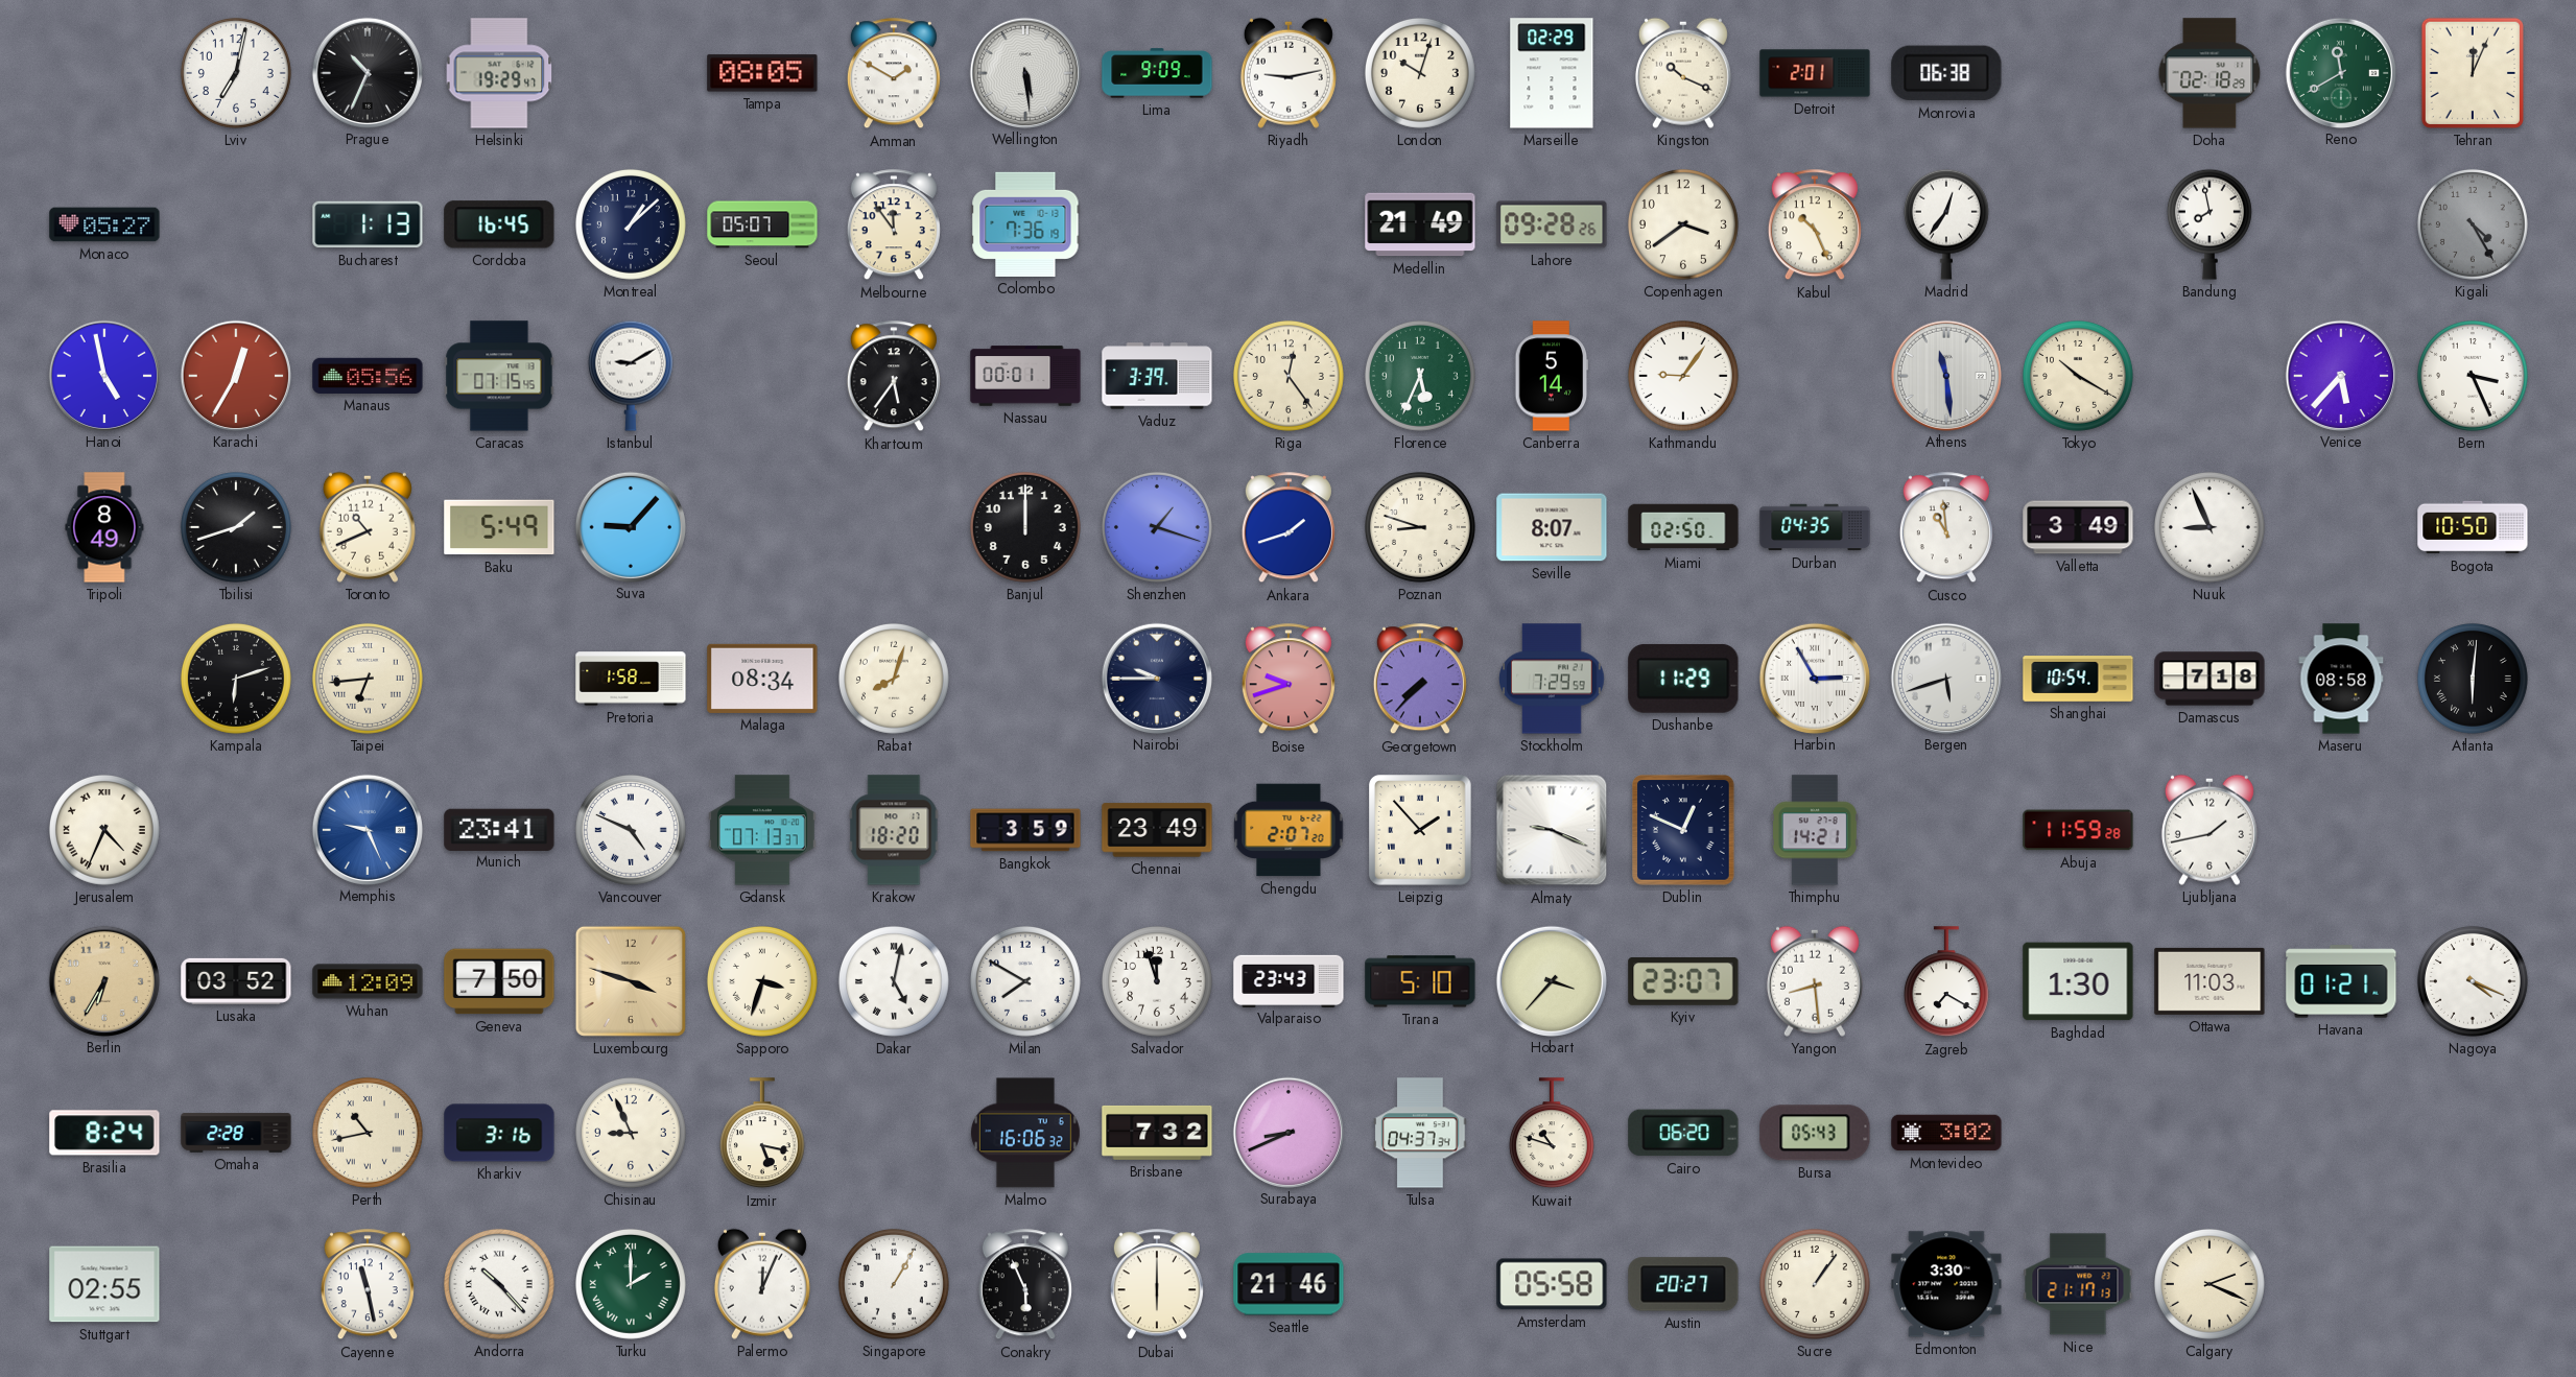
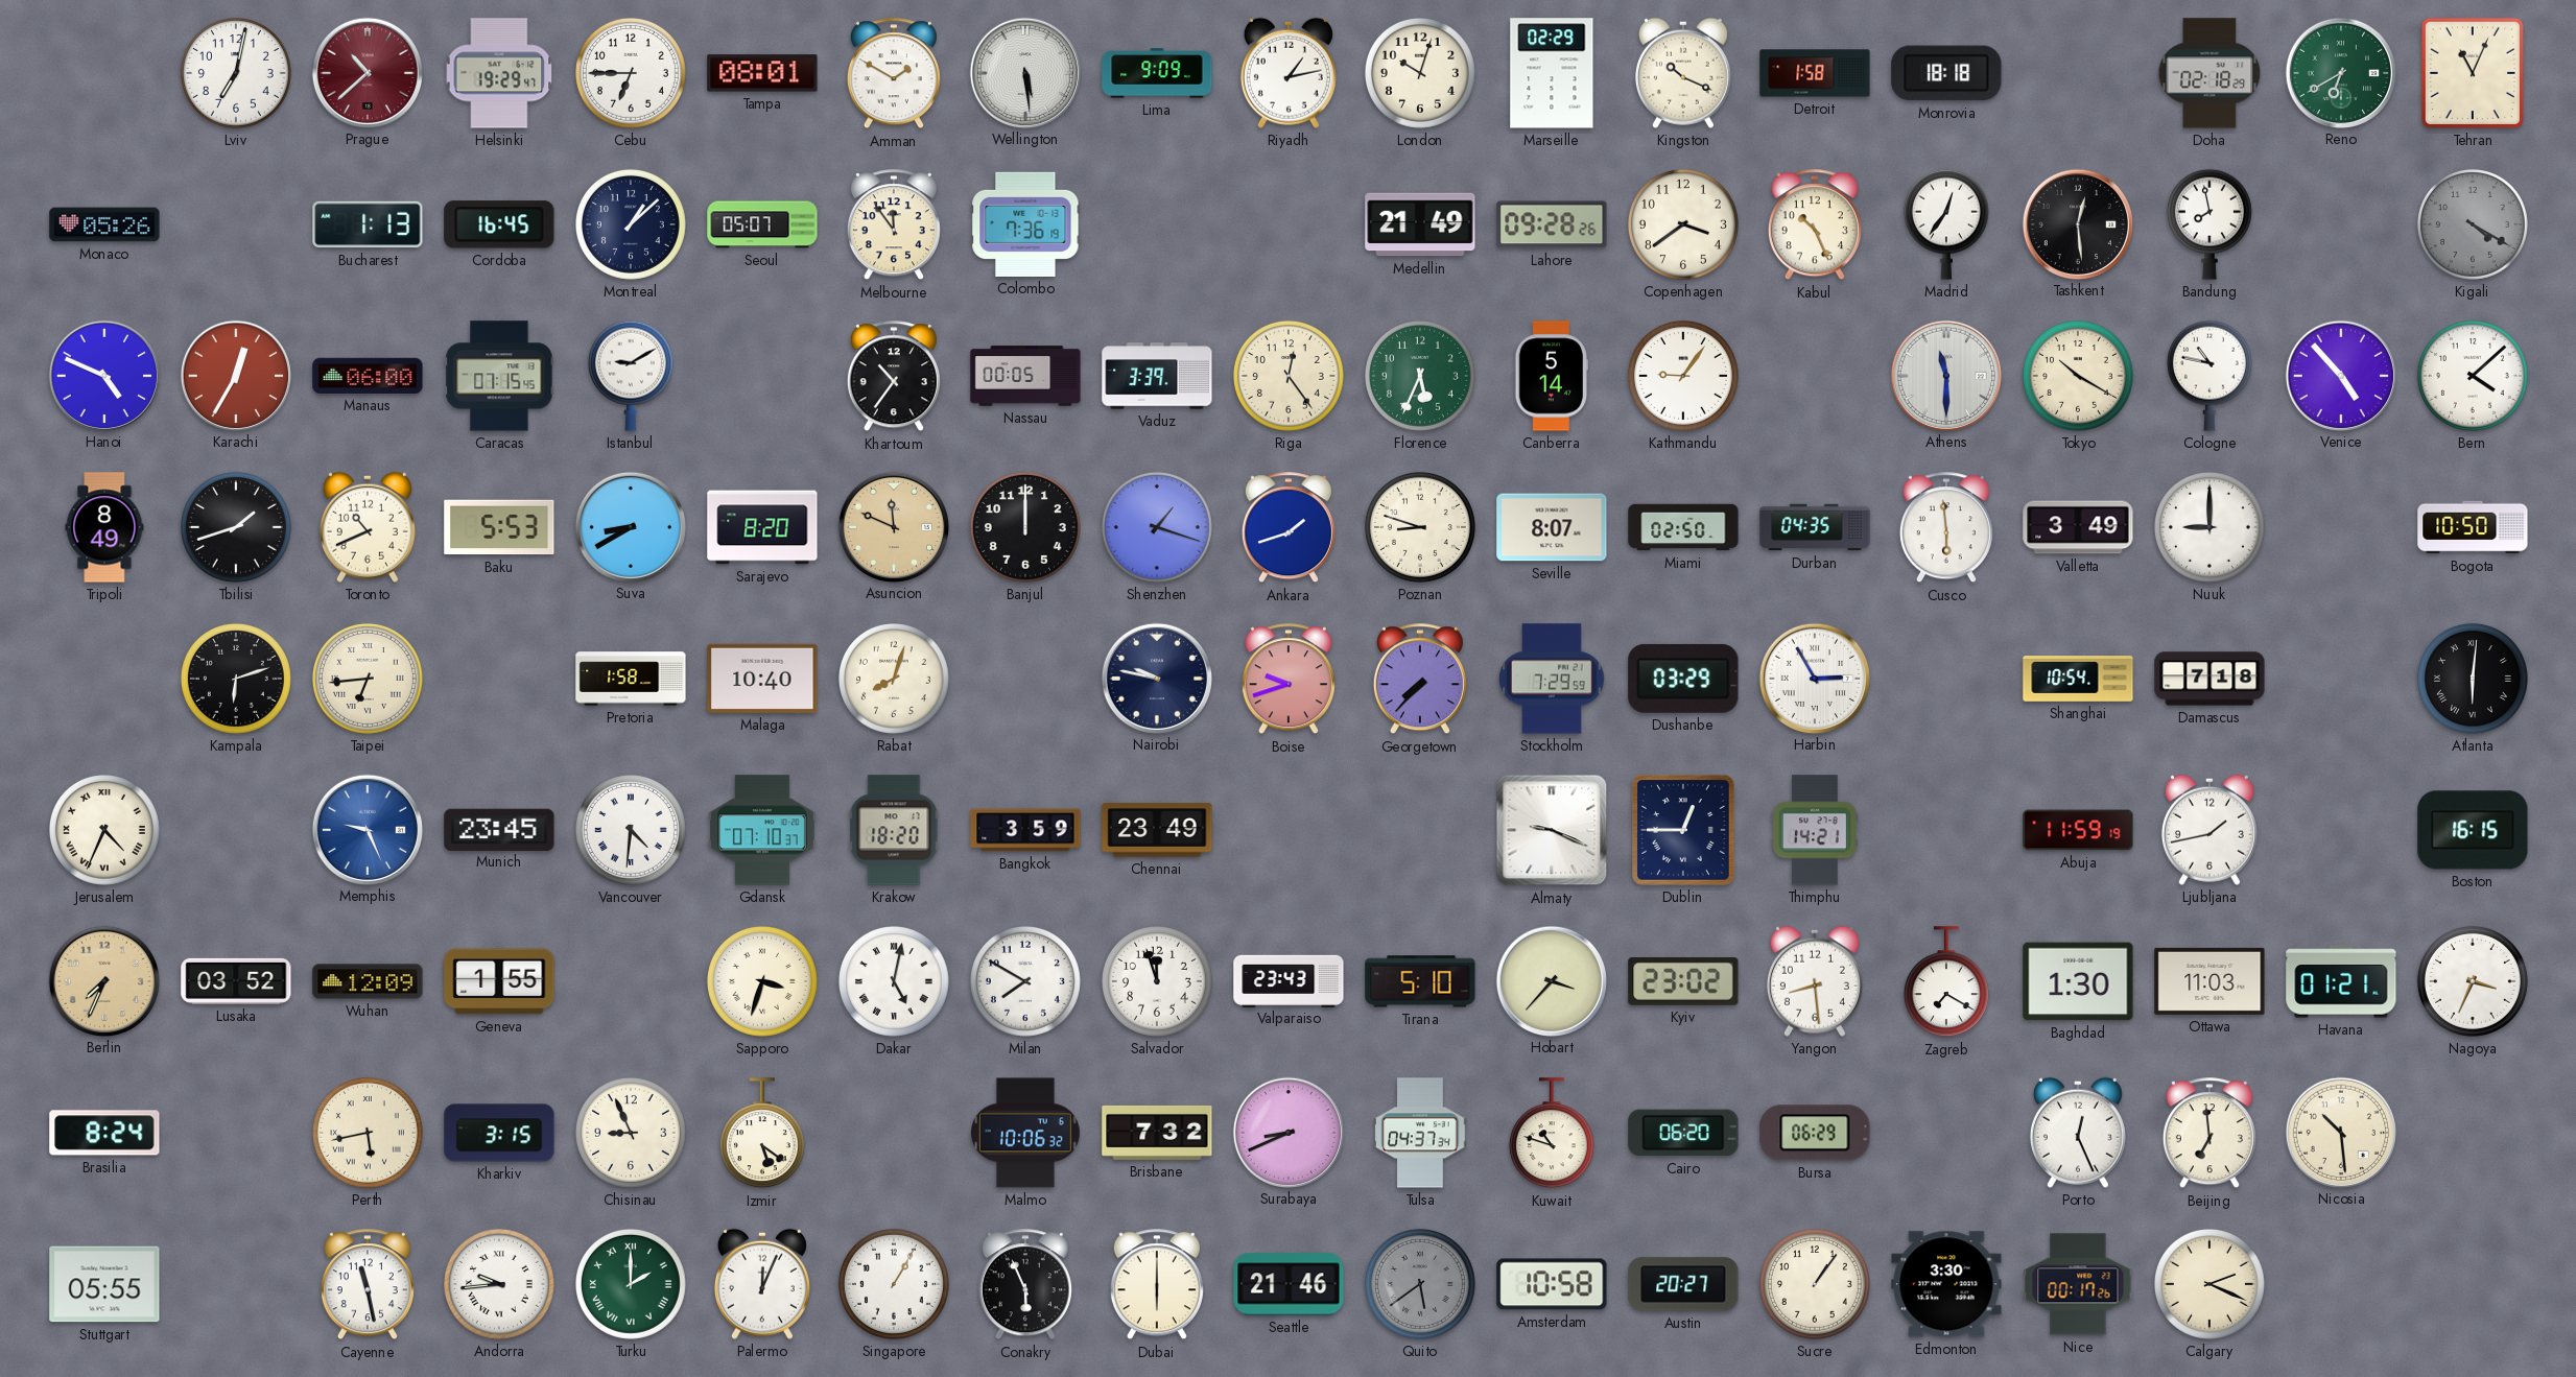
Prague: 10:34 -> 10:38 (367, 72)
Prague dial: black -> burgundy (367, 72)
Cebu: none -> 6:45 (631, 73)
Tampa: 08:05 -> 08:01 (762, 73)
Riyadh: 9:13 -> 1:13 (1289, 73)
Detroit: 2:01 -> 1:58 (1815, 73)
Monrovia: 06:38 -> 18:18 (1946, 73)
Reno: 11:40 -> 6:40 (2340, 72)
Tehran: 12:04 -> 11:04 (2473, 73)
Monaco: 05:27 -> 05:26 (104, 224)
Tashkent: none -> 12:29 (2077, 223)
Kigali: 4:25 -> 4:20 (2473, 224)
Hanoi: 4:58 -> 4:49 (103, 375)
Manaus: 05:56 -> 06:00 (368, 376)
Khartoum: 5:36 -> 10:36 (894, 377)
Nassau: 00:01 -> 00:05 (1025, 376)
Athens: 11:29 -> 11:30 (1945, 375)
Cologne: none -> 10:47 (2209, 376)
Venice: 5:37 -> 4:53 (2340, 375)
Bern: 3:26 -> 4:08 (2473, 376)
Baku: 5:49 -> 5:53 (499, 527)
Suva: 9:07 -> 8:40 (630, 526)
Sarajevo: none -> 8:20 (762, 527)
Asuncion: none -> 11:49 (893, 526)
Cusco: 10:59 -> 5:59 (1946, 528)
Nuuk: 8:56 -> 9:00 (2209, 527)
Malaga: 08:34 -> 10:40 (762, 679)
Nairobi: 9:45 -> 9:47 (1156, 678)
Dushanbe: 11:29 -> 03:29 (1683, 679)
Bergen: 5:42 -> none (1945, 678)
Maseru: 08:58 -> none (2341, 679)
Munich: 23:41 -> 23:45 (499, 829)
Vancouver: 4:49 -> 4:31 (631, 830)
Gdansk: 07:13 -> 07:10 (763, 830)
Chengdu: 2:07 -> none (1289, 830)
Leipzig: 1:53 -> none (1420, 830)
Dublin: 12:49 -> 12:45 (1683, 830)
Abuja: 11:59:28 -> 11:59:19 (2078, 830)
Boston: none -> 16:15 (2473, 830)
Berlin: 6:35 -> 7:34 (103, 980)
Geneva: 7:50 -> 1:55 (499, 981)
Luxembourg: 3:48 -> none (631, 981)
Kyiv: 23:07 -> 23:02 (1683, 982)
Nagoya: 4:19 -> 3:34 (2473, 981)
Omaha: 2:28 -> none (236, 1133)
Perth: 10:43 -> 5:43 (368, 1133)
Kharkiv: 3:16 -> 3:15 (499, 1133)
Izmir: 5:17 -> 5:21 (762, 1134)
Malmo: 16:06 -> 10:06 (1025, 1133)
Bursa: 05:43 -> 06:29 (1815, 1133)
Montevideo: 3:02 -> none (1946, 1133)
Porto: none -> 12:26 (2078, 1133)
Beijing: none -> 6:59 (2209, 1134)
Nicosia: none -> 10:29 (2340, 1132)
Stuttgart: 02:55 -> 05:55 (104, 1284)
Andorra: 10:23 -> 9:44 (499, 1284)
Quito: none -> 5:39 (1420, 1284)
Amsterdam: 05:58 -> 10:58 (1552, 1284)
Nice: 21:17 -> 00:17 (2078, 1284)
